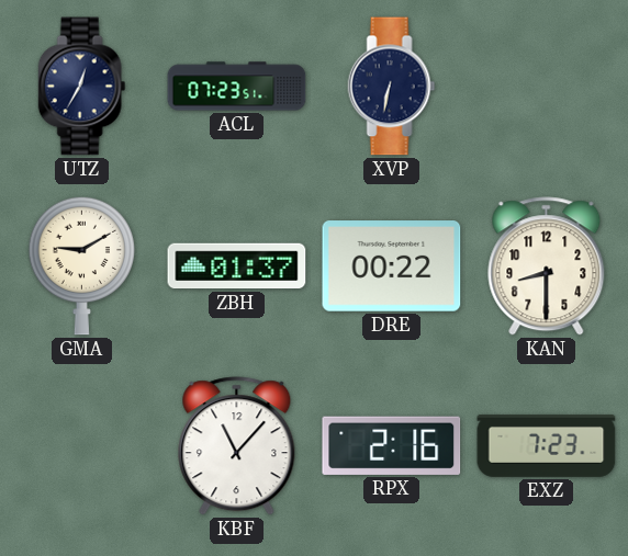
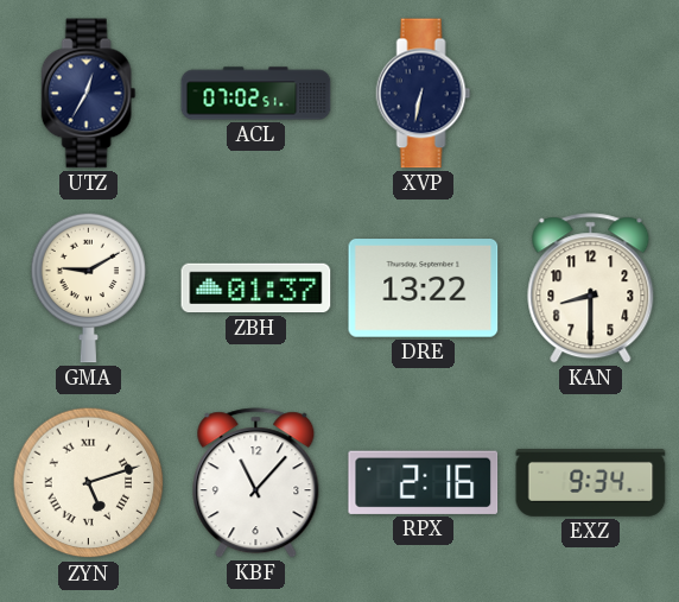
ACL: 07:23 -> 07:02 (256, 94)
DRE: 00:22 -> 13:22 (424, 289)
ZYN: none -> 5:12 (89, 483)
EXZ: 7:23 -> 9:34 (591, 482)
